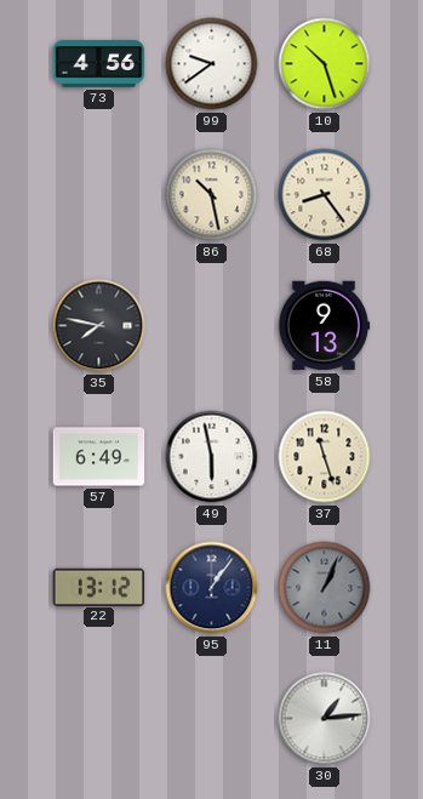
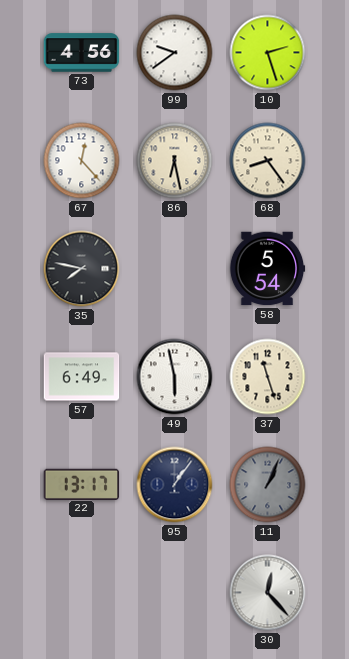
10: 10:27 -> 2:27 (268, 53)
67: none -> 12:23 (82, 161)
86: 10:28 -> 6:28 (175, 161)
58: 9:13 -> 5:54 (267, 269)
22: 13:12 -> 13:17 (82, 484)
30: 1:14 -> 12:23 (268, 593)
